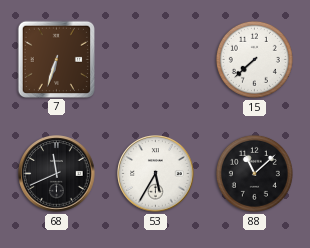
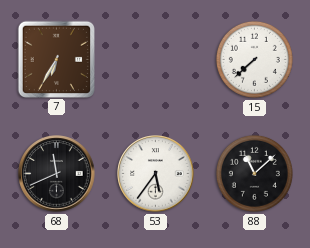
7: 6:33 -> 6:35 (56, 59)
53: 5:35 -> 5:36 (156, 174)
